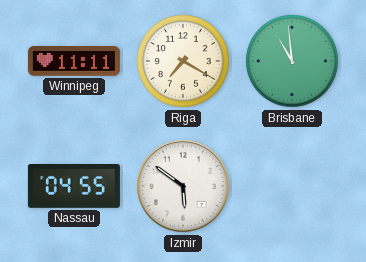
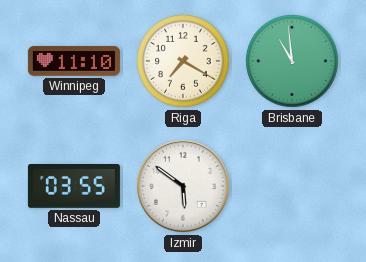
Winnipeg: 11:11 -> 11:10 (74, 61)
Nassau: 04:55 -> 03:55 (74, 187)
